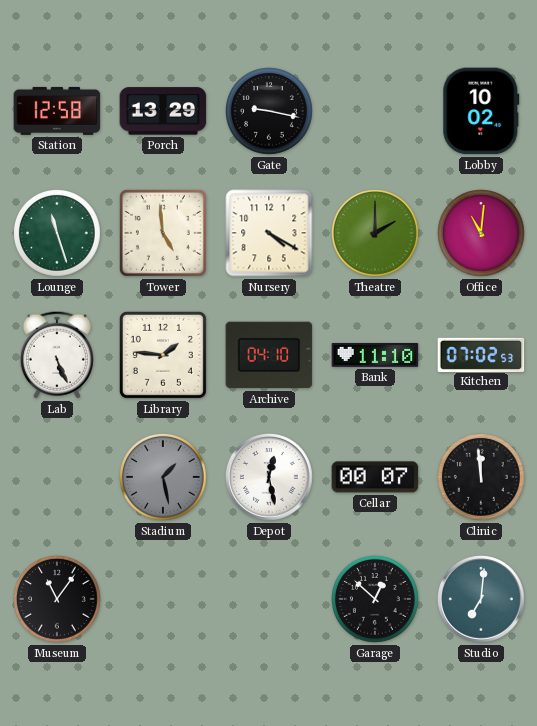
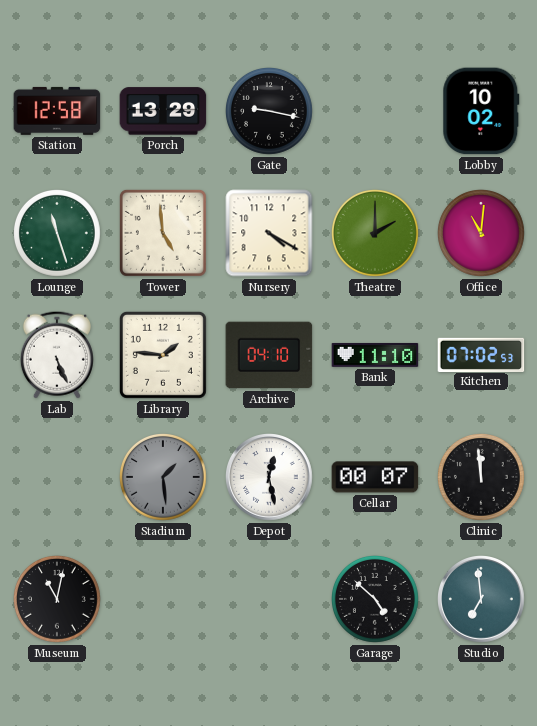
Stadium: 1:28 -> 1:29 (164, 478)
Museum: 11:06 -> 11:02 (58, 600)
Garage: 12:52 -> 4:52 (376, 600)
Studio: 7:01 -> 6:59 (482, 600)
